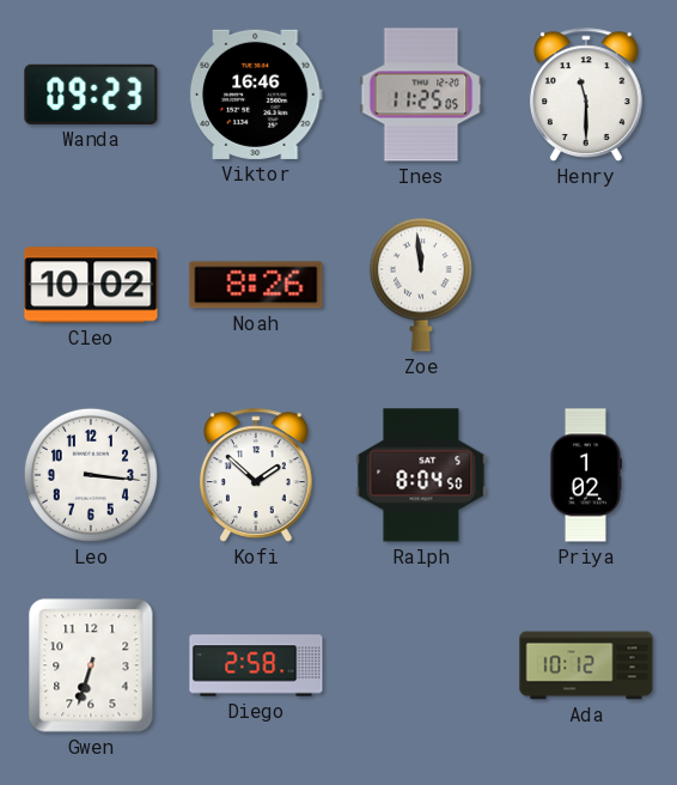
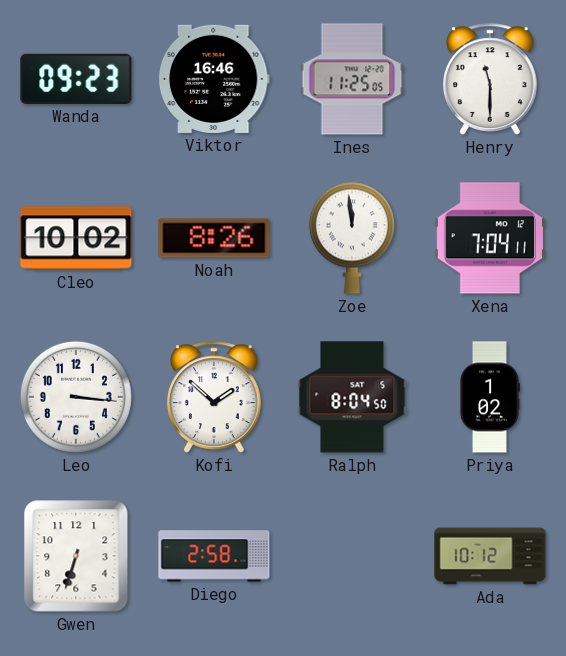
Xena: none -> 7:04 (489, 238)
